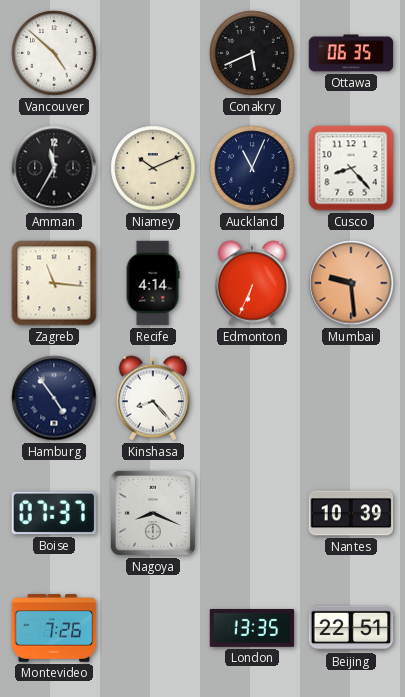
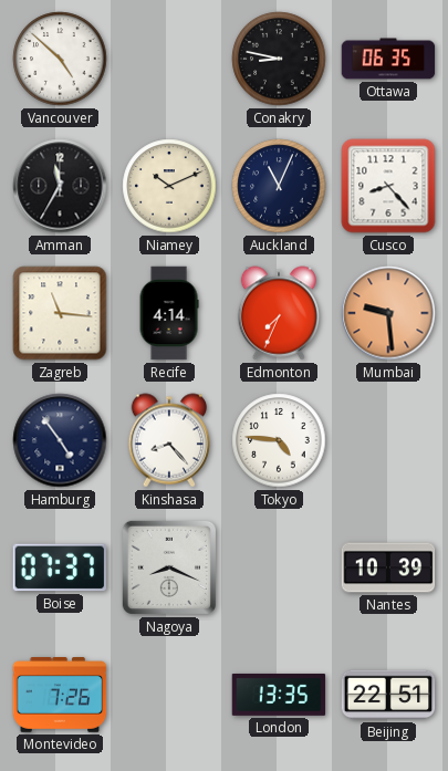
Conakry: 5:41 -> 8:47 (279, 59)
Edmonton: 6:34 -> 7:34 (279, 313)
Tokyo: none -> 4:46 (279, 440)
